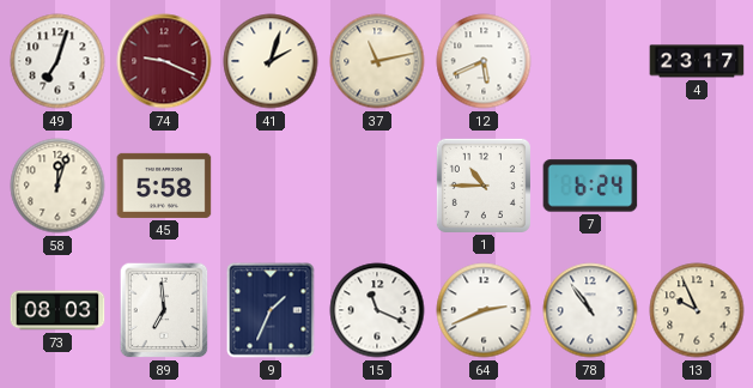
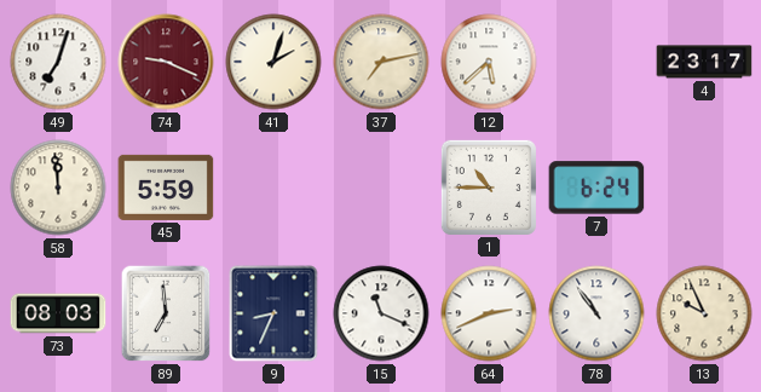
37: 11:13 -> 7:13 (381, 62)
12: 5:41 -> 5:38 (489, 62)
58: 12:03 -> 11:59 (58, 188)
45: 5:58 -> 5:59 (166, 188)
9: 1:34 -> 8:34 (273, 313)
